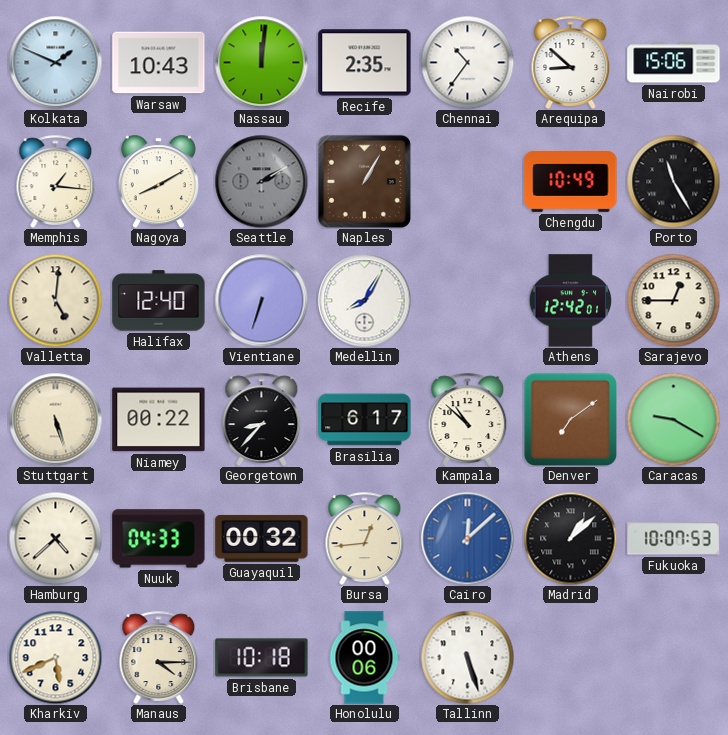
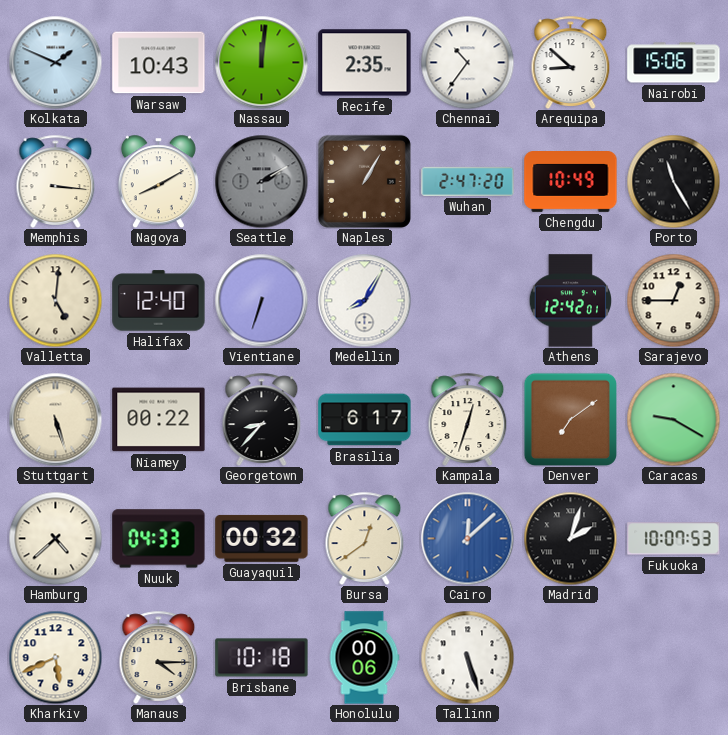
Memphis: 1:16 -> 3:16 (56, 181)
Wuhan: none -> 2:47 (468, 181)
Kampala: 10:52 -> 12:33 (468, 419)
Bursa: 12:44 -> 12:39 (365, 538)
Madrid: 1:08 -> 2:03 (570, 538)
